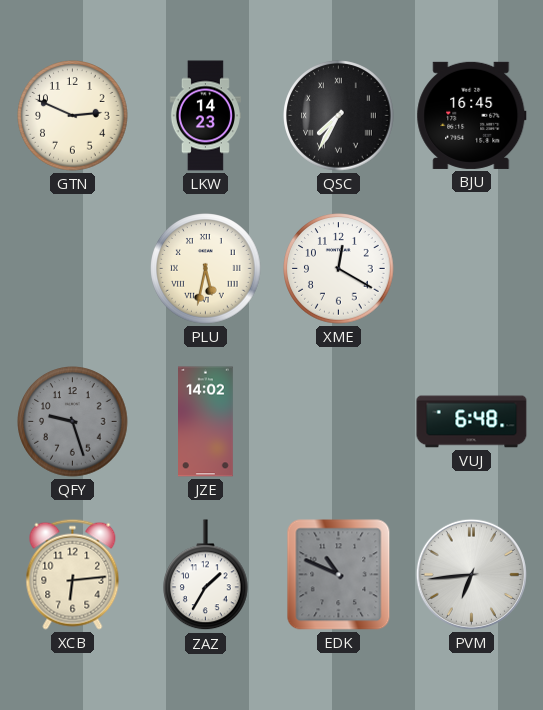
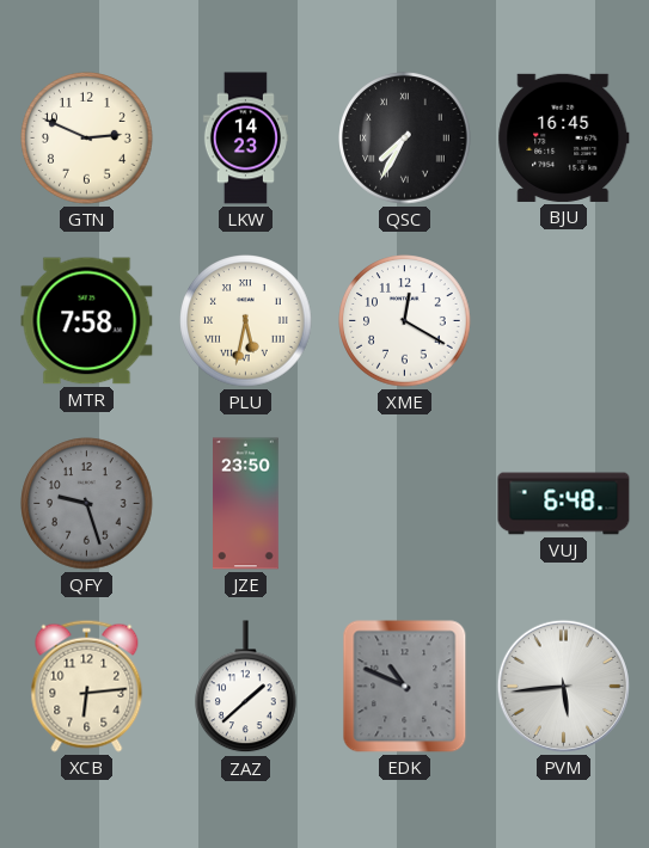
MTR: none -> 7:58 (87, 321)
JZE: 14:02 -> 23:50 (246, 504)
ZAZ: 1:35 -> 1:38 (246, 687)
PVM: 6:44 -> 5:44 (563, 686)
